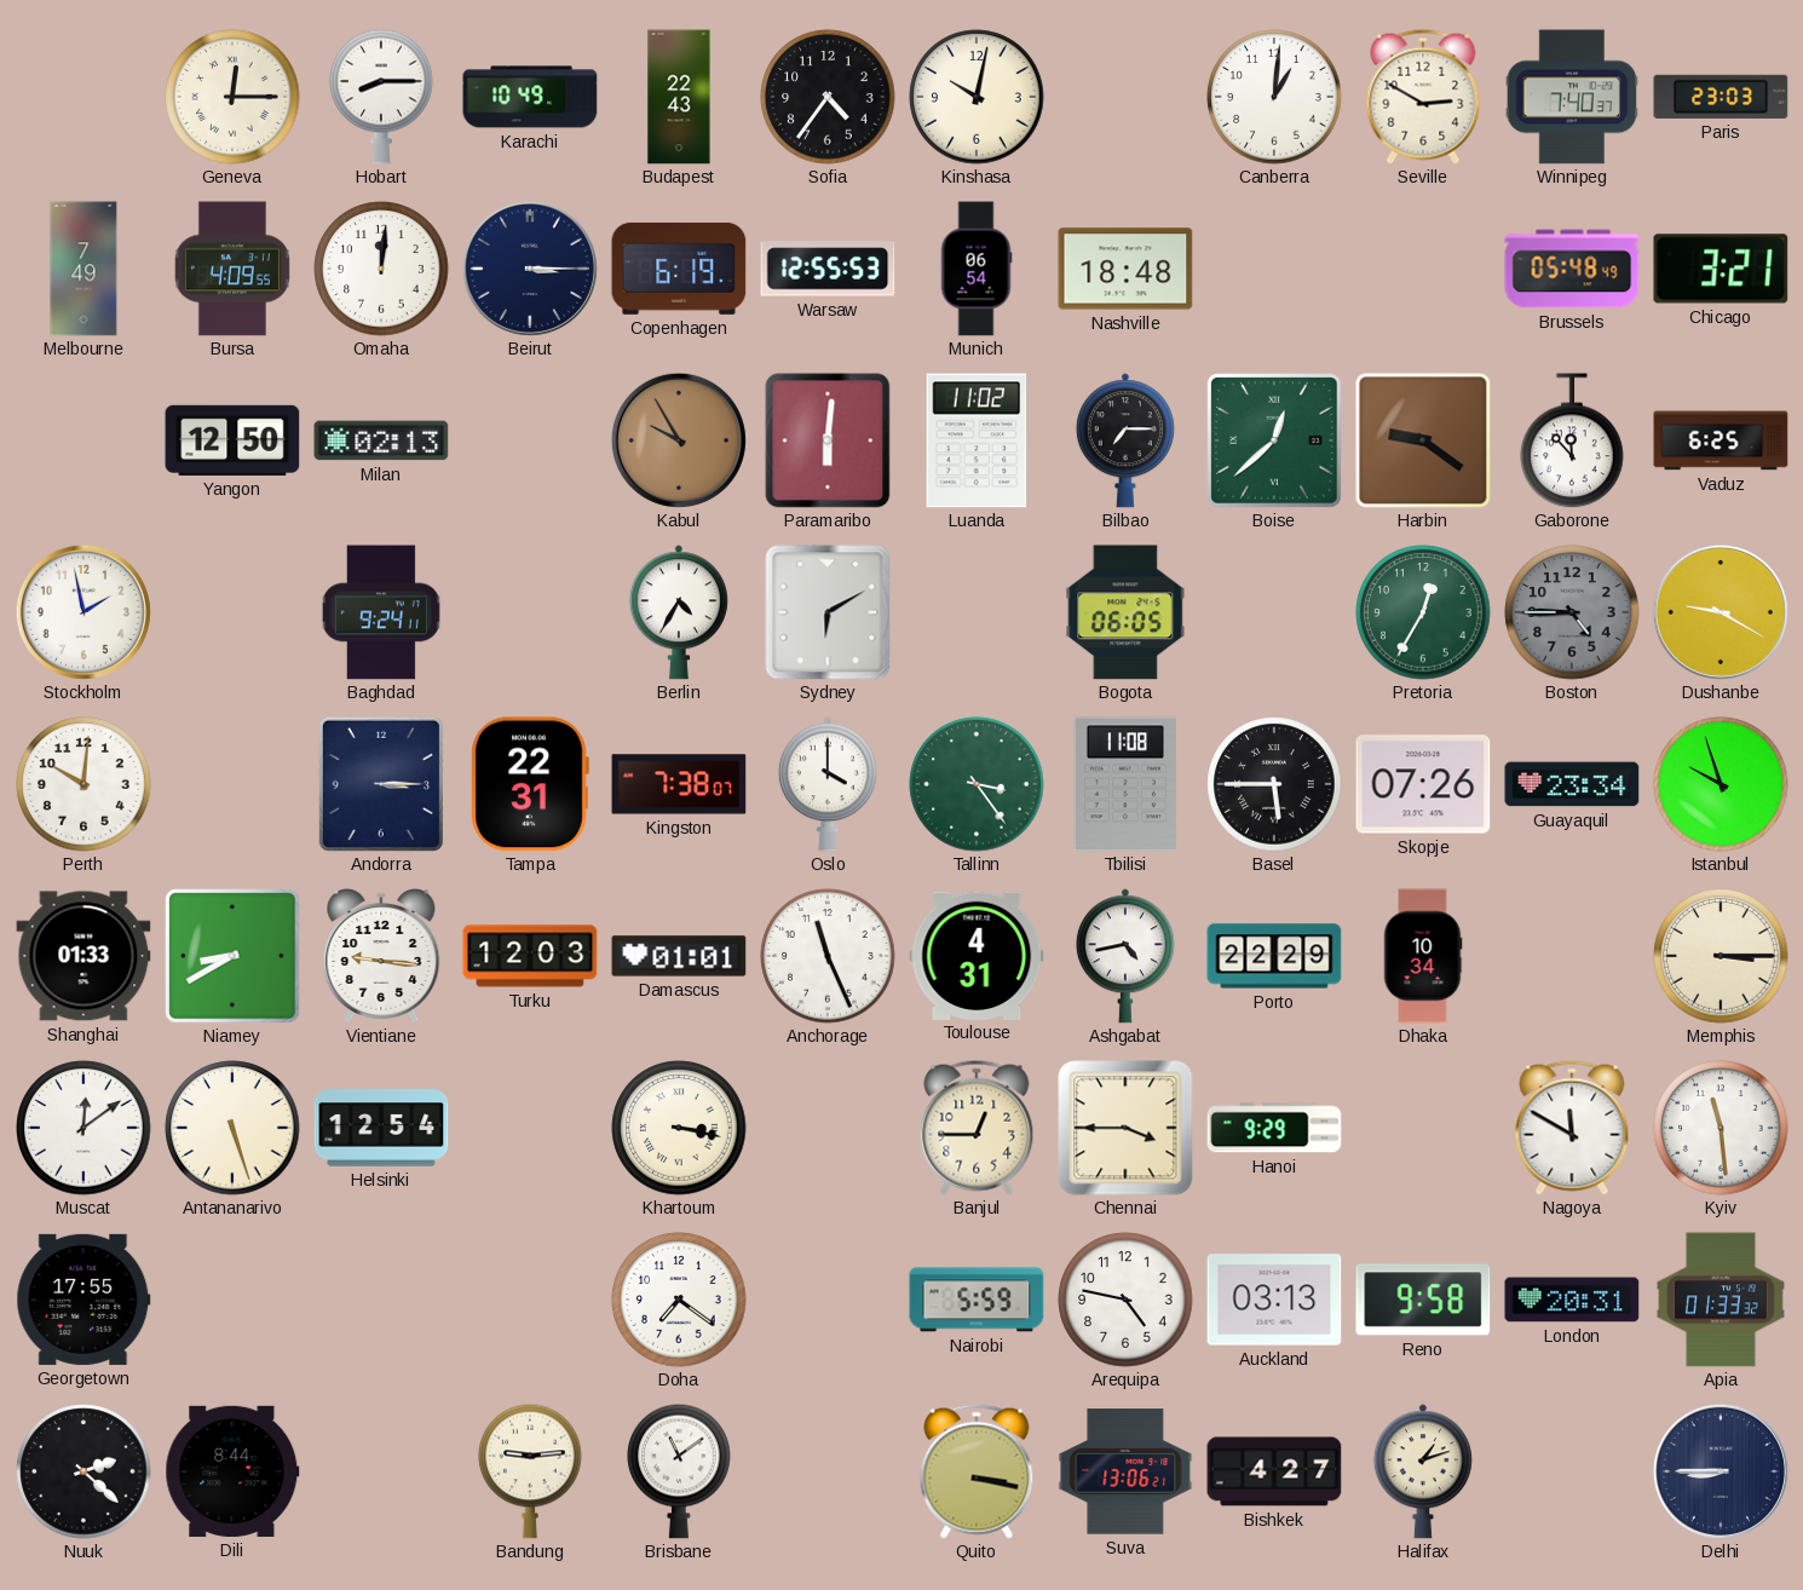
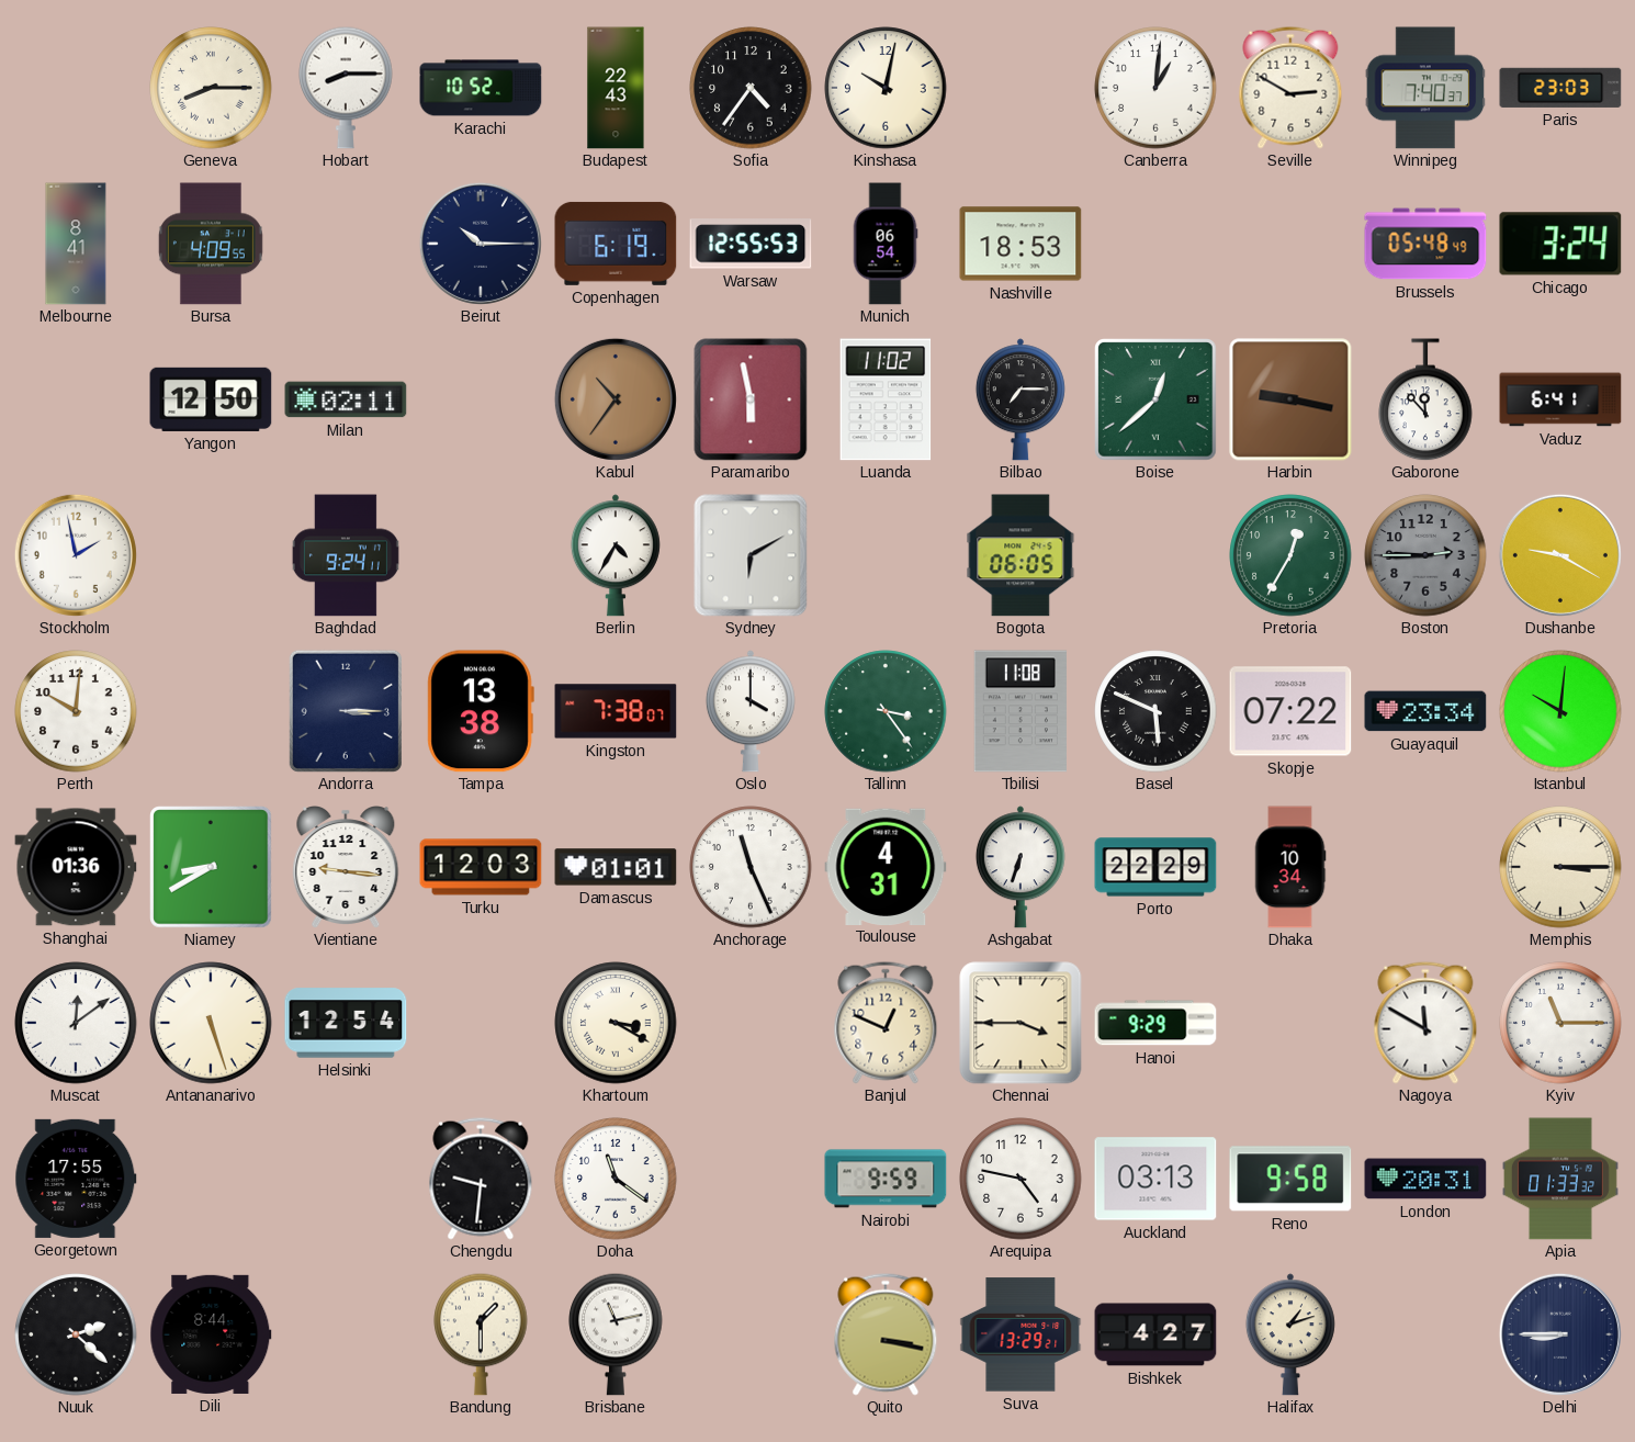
Geneva: 12:15 -> 8:15 (211, 88)
Karachi: 10:49 -> 10:52 (481, 88)
Melbourne: 7:49 -> 8:41 (76, 244)
Omaha: 12:01 -> none (381, 269)
Beirut: 3:15 -> 10:15 (481, 244)
Nashville: 18:48 -> 18:53 (1021, 244)
Chicago: 3:21 -> 3:24 (1560, 244)
Milan: 02:13 -> 02:11 (346, 399)
Kabul: 9:55 -> 10:36 (616, 399)
Paramaribo: 6:01 -> 5:58 (751, 399)
Harbin: 9:21 -> 9:17 (1290, 399)
Vaduz: 6:25 -> 6:41 (1560, 399)
Boston: 4:45 -> 2:45 (1425, 555)
Tampa: 22:31 -> 13:38 (481, 711)
Basel: 5:45 -> 5:49 (1155, 711)
Skopje: 07:26 -> 07:22 (1290, 711)
Istanbul: 9:57 -> 10:01 (1560, 711)
Shanghai: 01:33 -> 01:36 (76, 867)
Ashgabat: 4:43 -> 6:33 (1021, 867)
Khartoum: 3:17 -> 3:20 (616, 1023)
Banjul: 12:45 -> 12:49 (886, 1023)
Kyiv: 11:29 -> 11:15 (1560, 1023)
Chengdu: none -> 9:31 (481, 1179)
Doha: 7:21 -> 11:21 (616, 1179)
Nairobi: 5:59 -> 9:59 (886, 1179)
Bandung: 9:14 -> 1:30 (481, 1334)
Brisbane: 11:09 -> 11:13 (616, 1334)
Suva: 13:06 -> 13:29 (1021, 1334)
